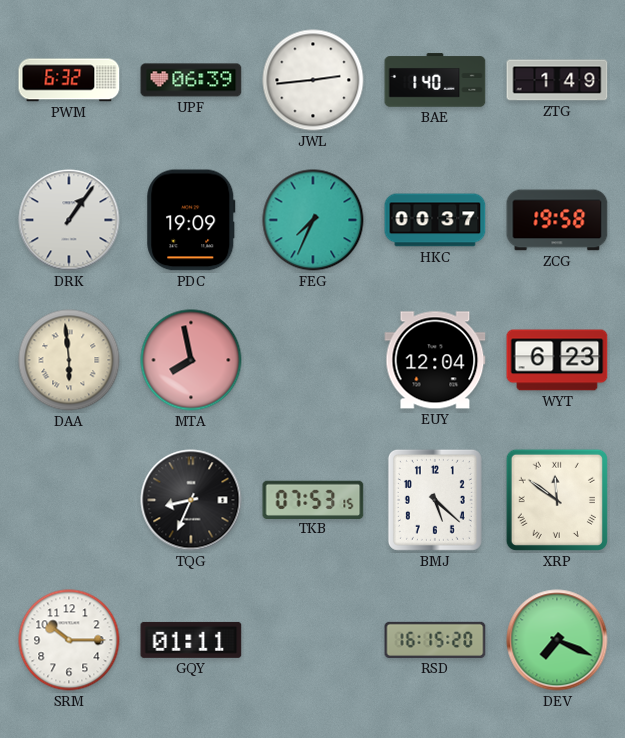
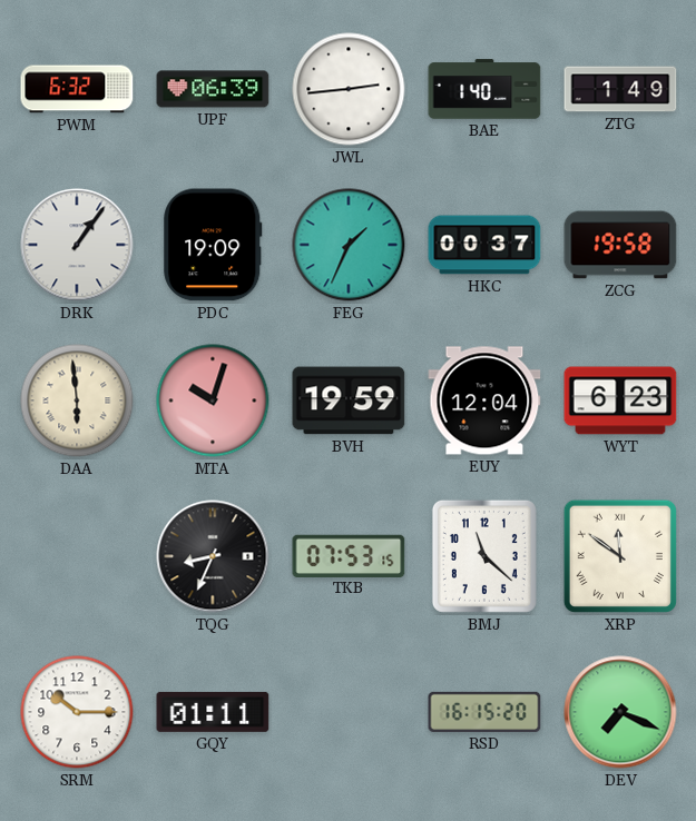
FEG: 7:34 -> 1:34 (349, 245)
MTA: 7:58 -> 10:03 (213, 400)
BVH: none -> 19:59 (349, 400)
BMJ: 5:22 -> 11:22 (484, 556)
